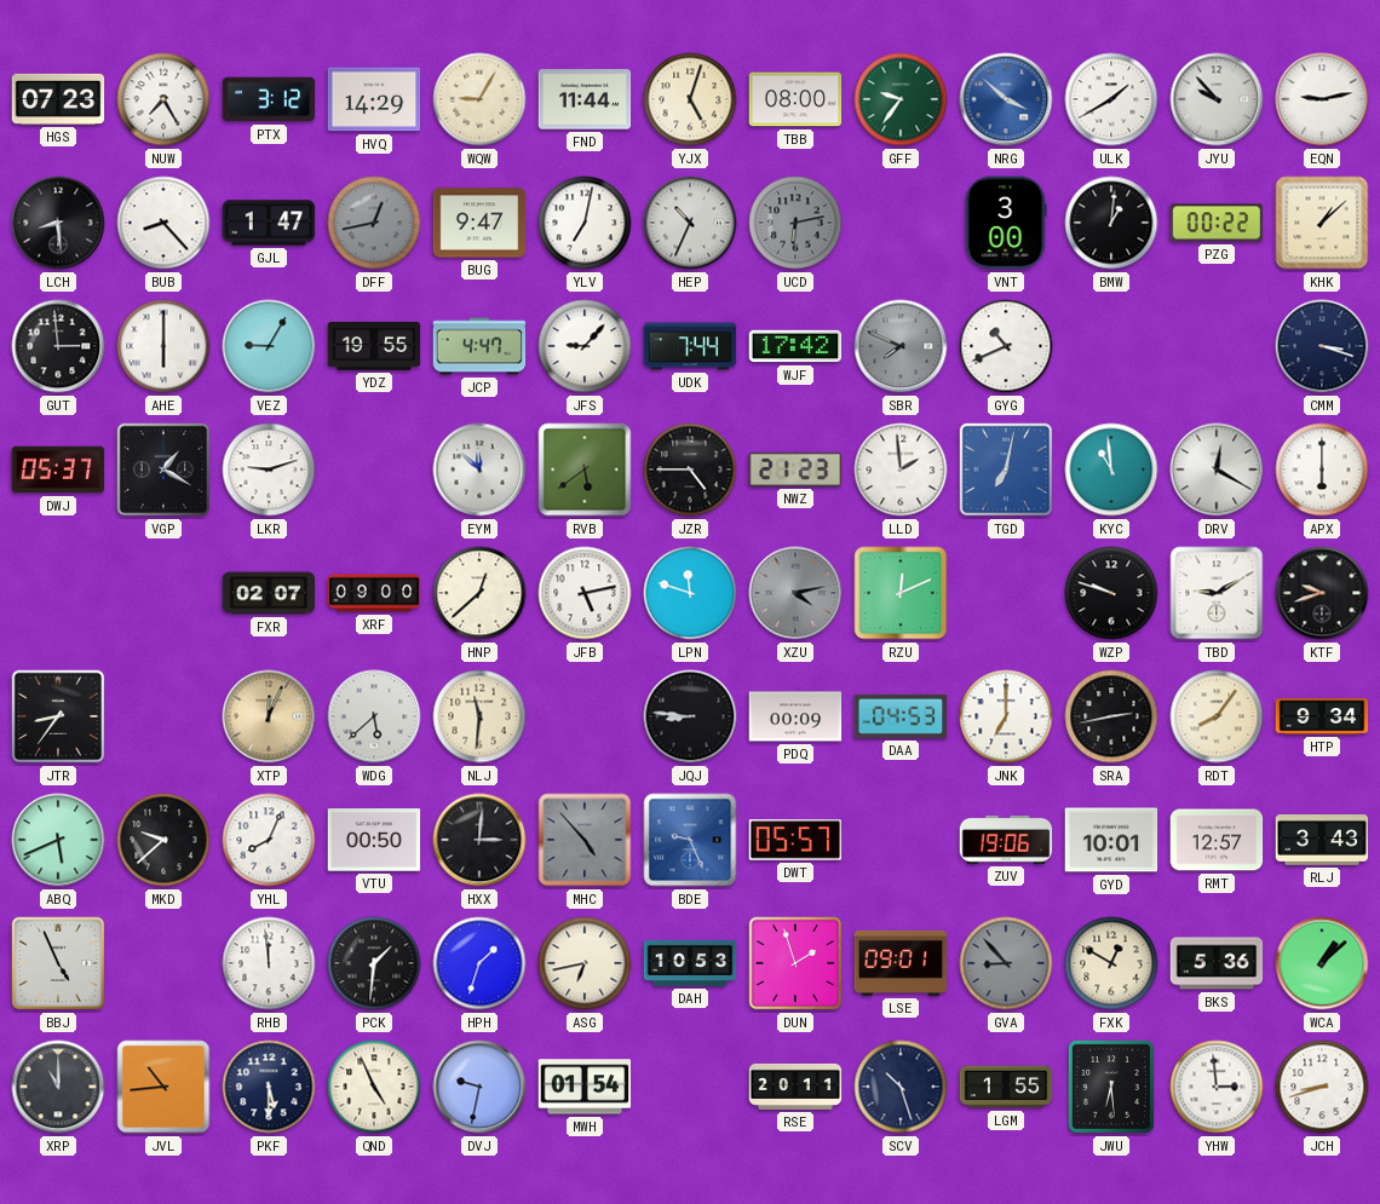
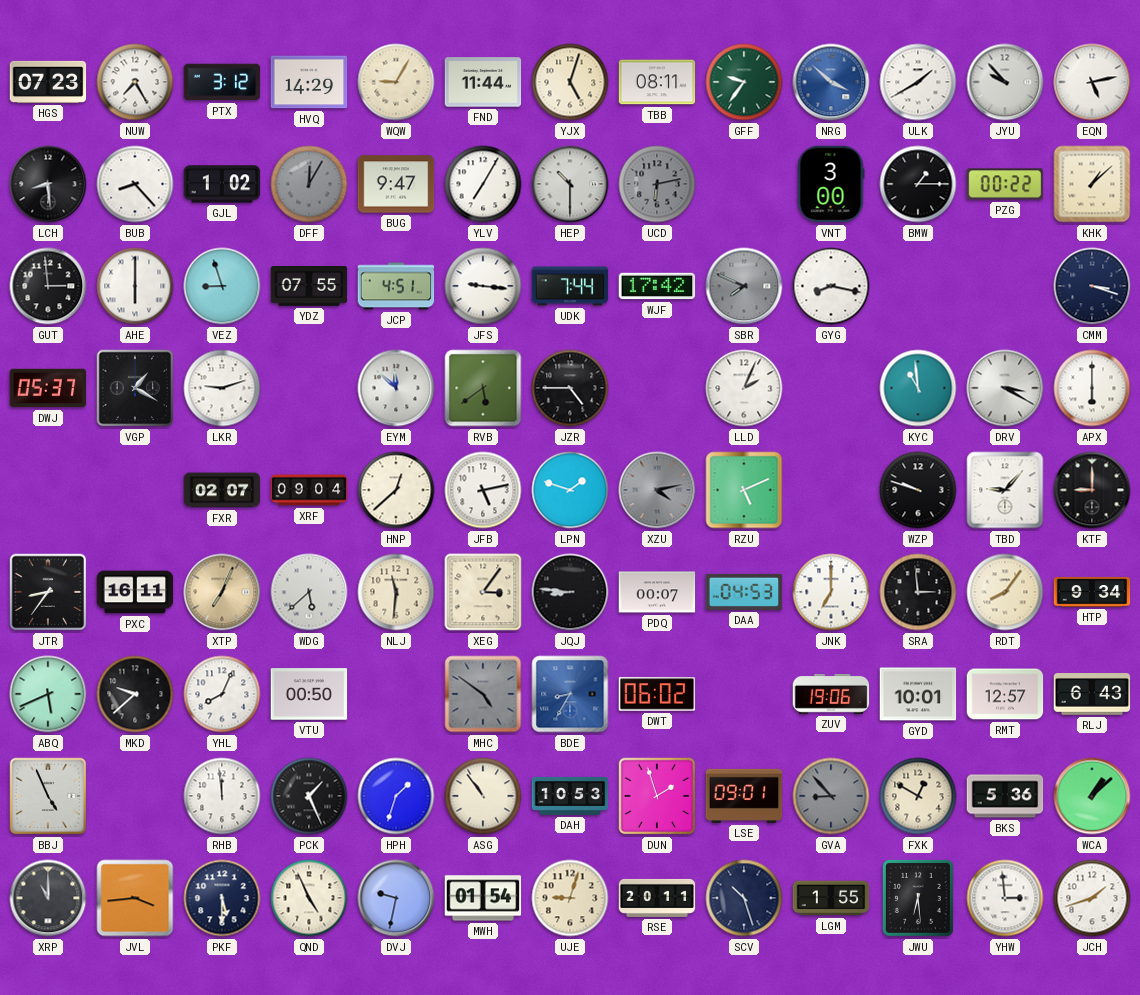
TBB: 08:00 -> 08:11 (657, 82)
EQN: 9:13 -> 5:13 (1092, 82)
GJL: 1:47 -> 1:02 (222, 184)
DFF: 12:43 -> 12:05 (309, 184)
YLV: 7:02 -> 7:05 (483, 184)
HEP: 10:34 -> 10:30 (570, 184)
BMW: 1:01 -> 1:15 (918, 184)
VEZ: 9:05 -> 8:57 (222, 286)
YDZ: 19:55 -> 07:55 (309, 287)
JCP: 4:47 -> 4:51 (396, 286)
JFS: 9:07 -> 9:16 (483, 286)
GYG: 10:41 -> 8:17 (831, 286)
NWZ: 21:23 -> none (795, 469)
LLD: 1:59 -> 2:04 (744, 388)
TGD: 7:02 -> none (1006, 469)
DRV: 12:20 -> 3:20 (1005, 388)
XRF: 09:00 -> 09:04 (309, 490)
LPN: 11:48 -> 1:48 (570, 490)
RZU: 12:11 -> 5:11 (744, 490)
TBD: 9:10 -> 9:07 (1005, 490)
KTF: 9:42 -> 9:00 (1092, 490)
PXC: none -> 16:11 (135, 592)
XTP: 12:04 -> 7:04 (222, 592)
XEG: none -> 3:06 (483, 592)
PDQ: 00:09 -> 00:07 (657, 592)
SRA: 2:43 -> 2:59 (918, 592)
HXX: 3:01 -> none (479, 840)
MHC: 4:53 -> 4:51 (483, 694)
BDE: 9:26 -> 8:35 (570, 694)
DWT: 05:57 -> 06:02 (657, 694)
RLJ: 3:43 -> 6:43 (1092, 695)
PCK: 1:31 -> 1:26 (309, 796)
ASG: 6:43 -> 10:54 (483, 796)
JVL: 10:44 -> 3:44 (135, 898)
UJE: none -> 9:03 (570, 898)
JCH: 8:42 -> 1:42 (1092, 898)
